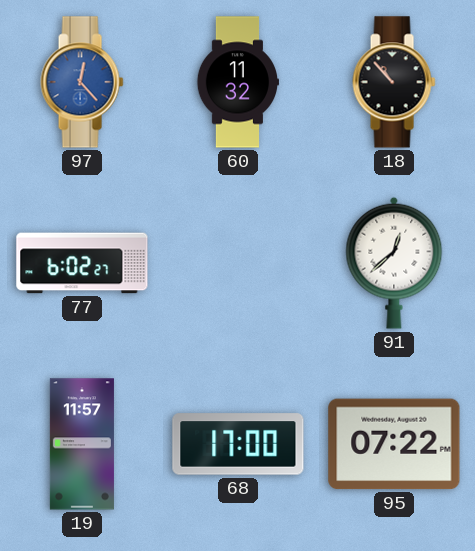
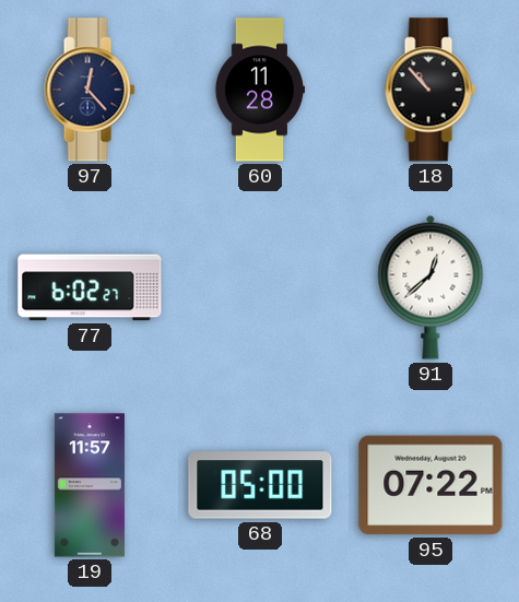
97 dial: blue -> navy (90, 90)
60: 11:32 -> 11:28 (260, 90)
68: 17:00 -> 05:00 (260, 485)
